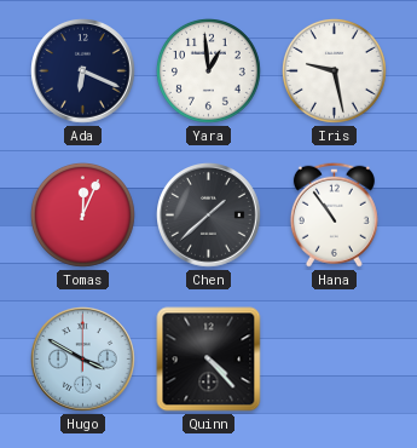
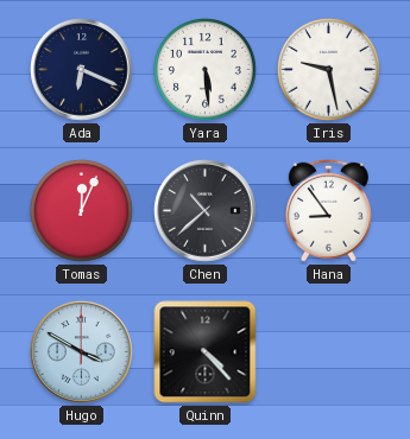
Yara: 12:59 -> 5:29 (204, 69)
Chen: 1:38 -> 10:38 (206, 211)
Hana: 10:54 -> 8:54 (328, 210)
